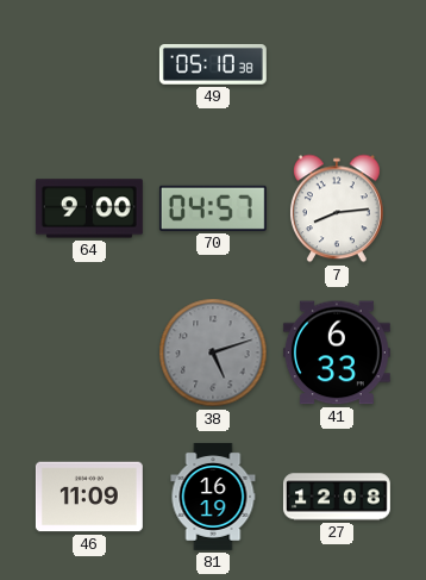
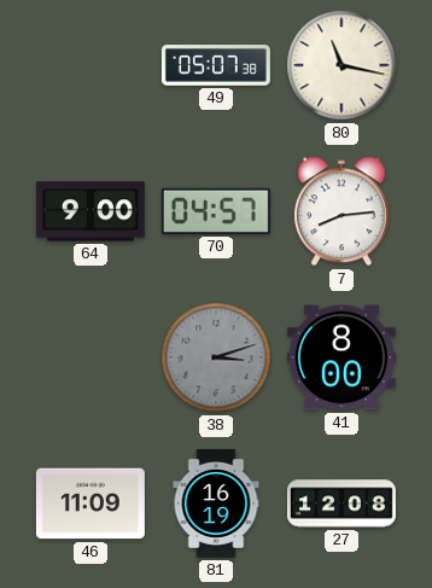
49: 05:10 -> 05:07 (216, 66)
80: none -> 11:17 (341, 65)
38: 5:12 -> 3:12 (216, 357)
41: 6:33 -> 8:00 (341, 357)
